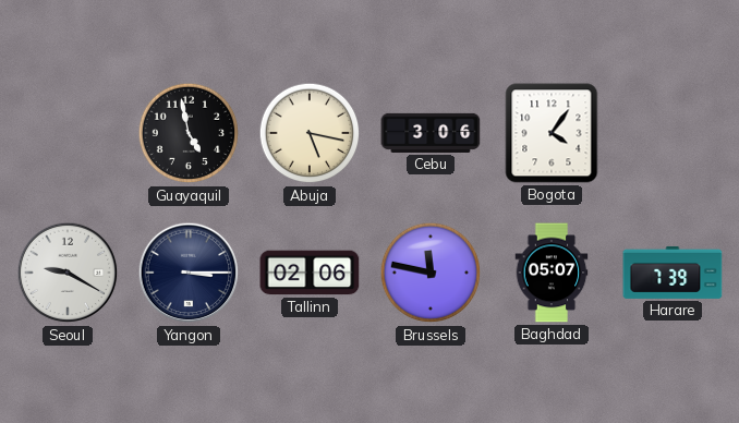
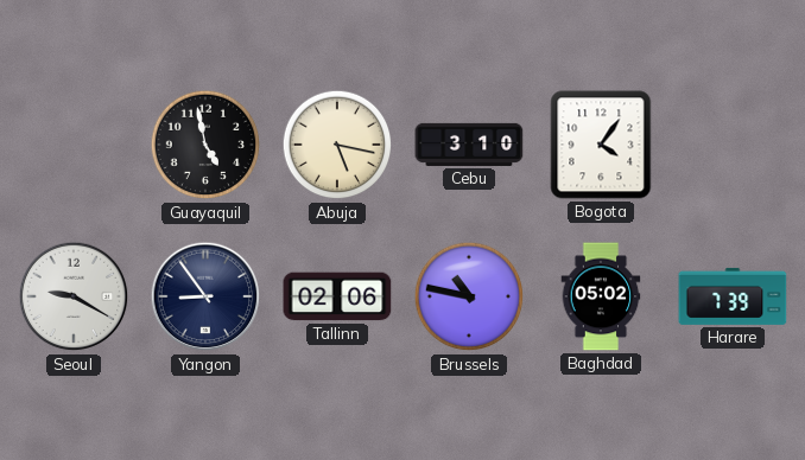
Cebu: 3:06 -> 3:10 (469, 145)
Yangon: 3:15 -> 8:54 (205, 296)
Brussels: 11:47 -> 10:47 (469, 296)
Baghdad: 05:07 -> 05:02 (601, 296)
